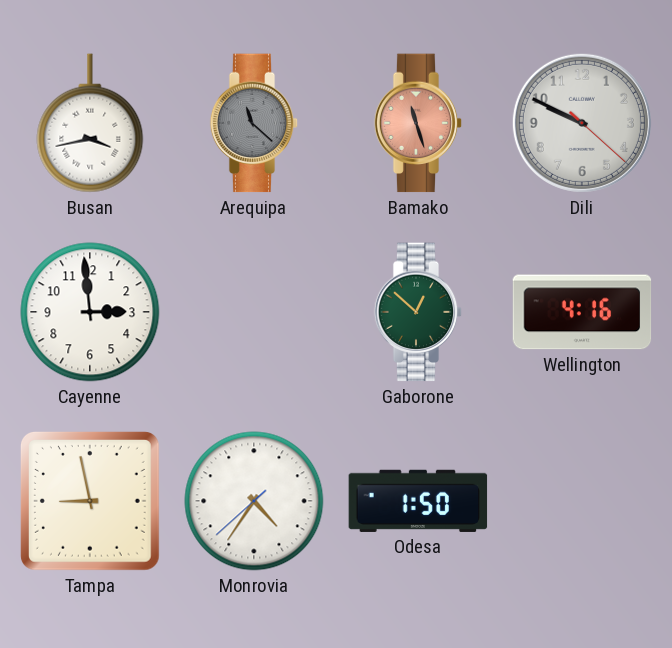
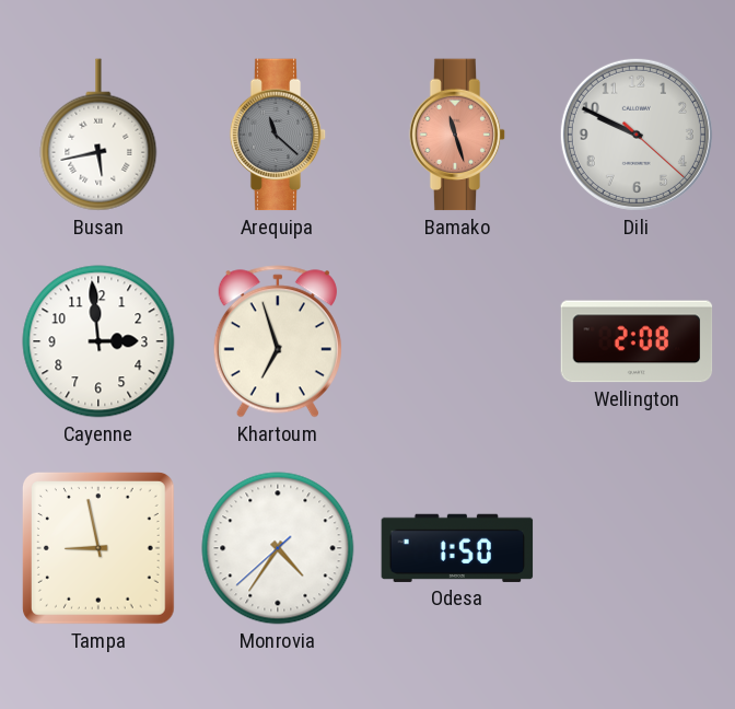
Busan: 3:43 -> 5:43 (98, 135)
Khartoum: none -> 6:57 (278, 341)
Gaborone: 12:52 -> none (418, 312)
Wellington: 4:16 -> 2:08 (637, 341)
